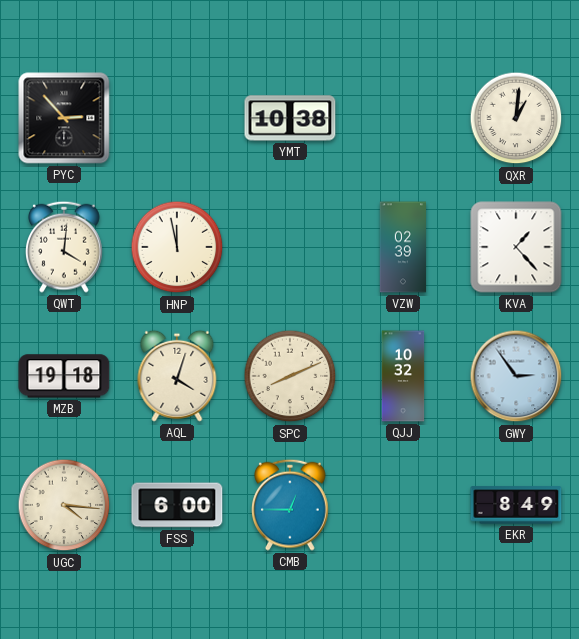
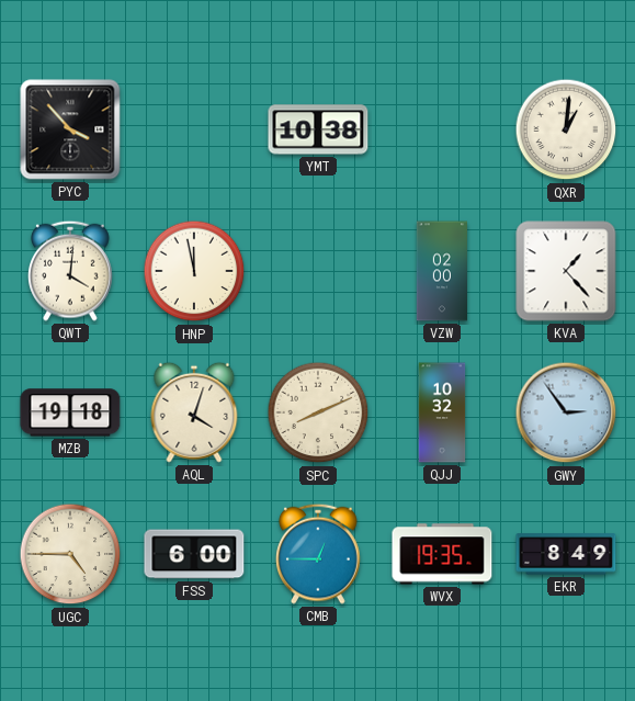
PYC: 2:53 -> 3:53 (70, 129)
VZW: 02:39 -> 02:00 (441, 271)
UGC: 4:16 -> 4:45 (70, 554)
WVX: none -> 19:35 (442, 554)
